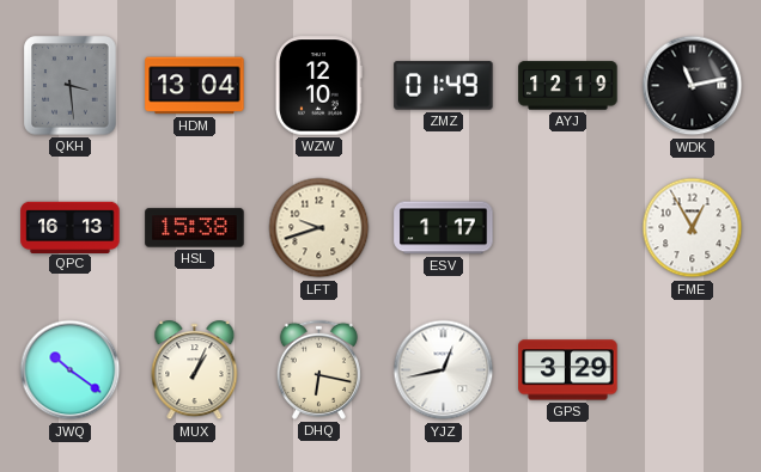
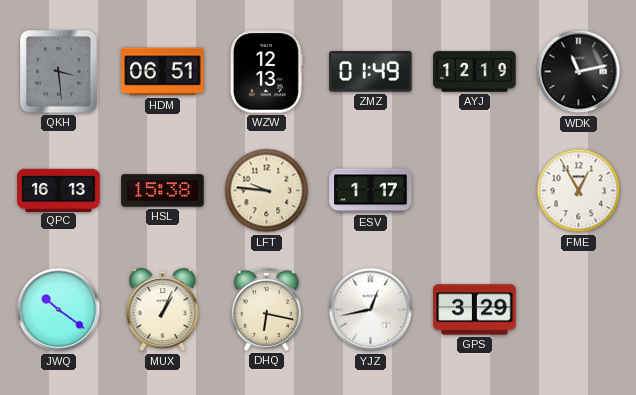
HDM: 13:04 -> 06:51 (163, 72)
WZW: 12:10 -> 12:13 (267, 72)
LFT: 9:42 -> 9:46 (267, 191)
